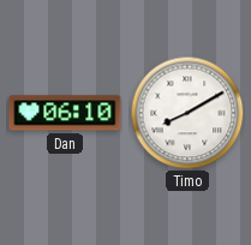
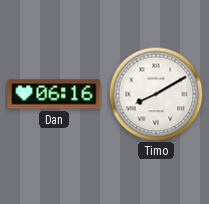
Dan: 06:10 -> 06:16 (54, 94)
